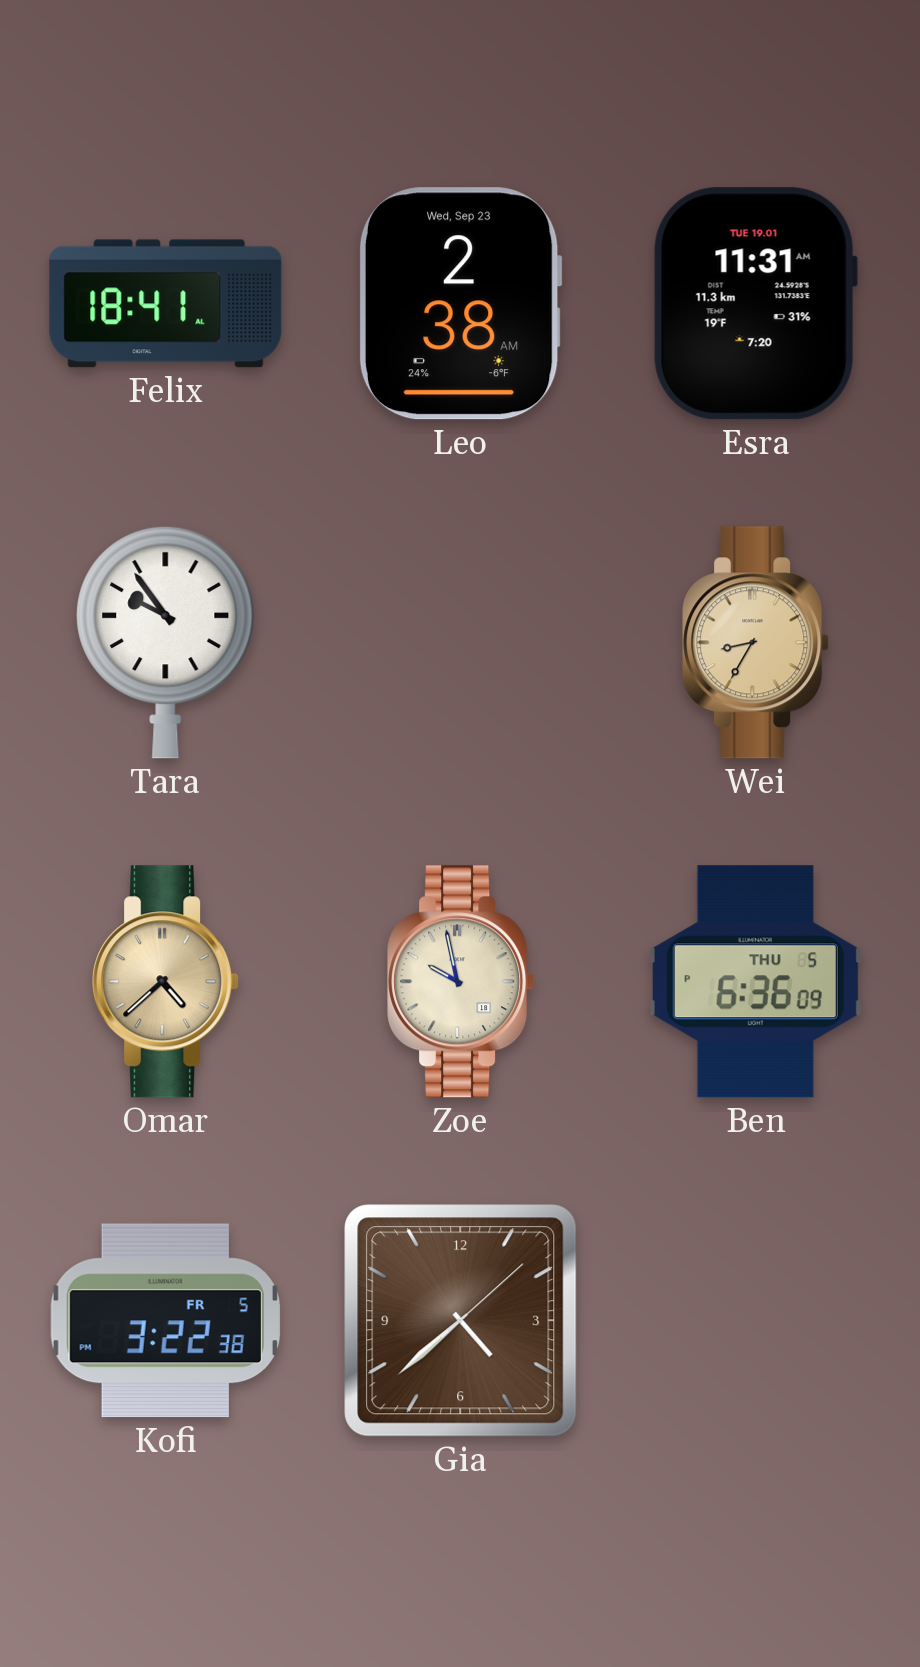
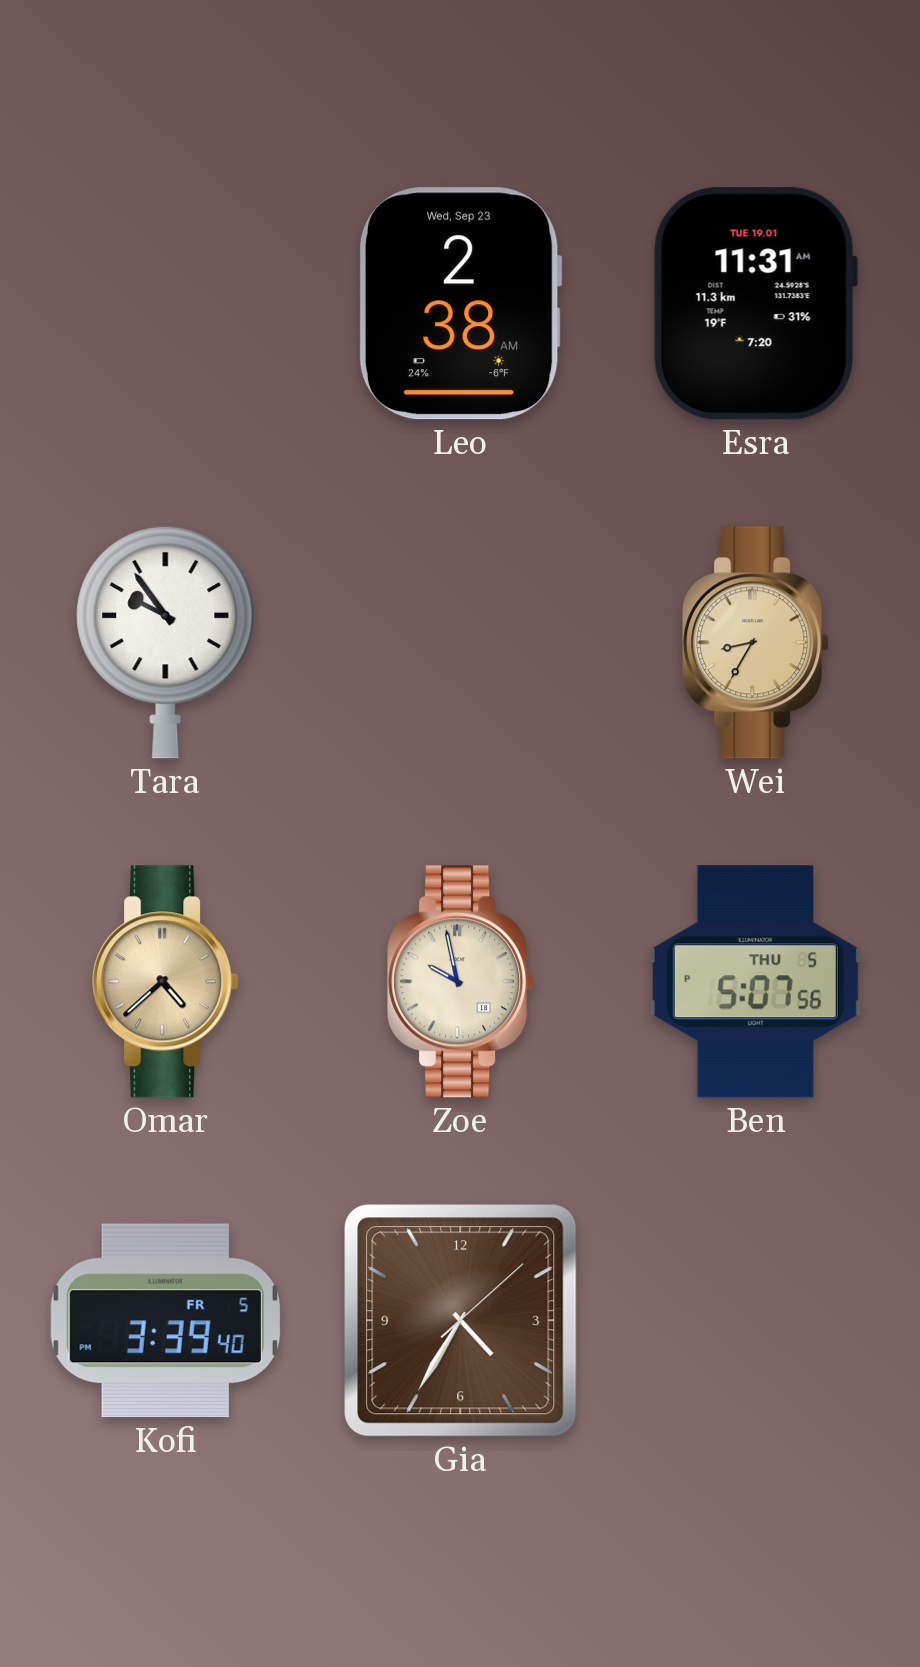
Felix: 18:41 -> none (166, 304)
Ben: 6:36 -> 5:07 (755, 982)
Kofi: 3:22 -> 3:39 (165, 1321)
Gia: 4:38 -> 4:35 (461, 1321)
